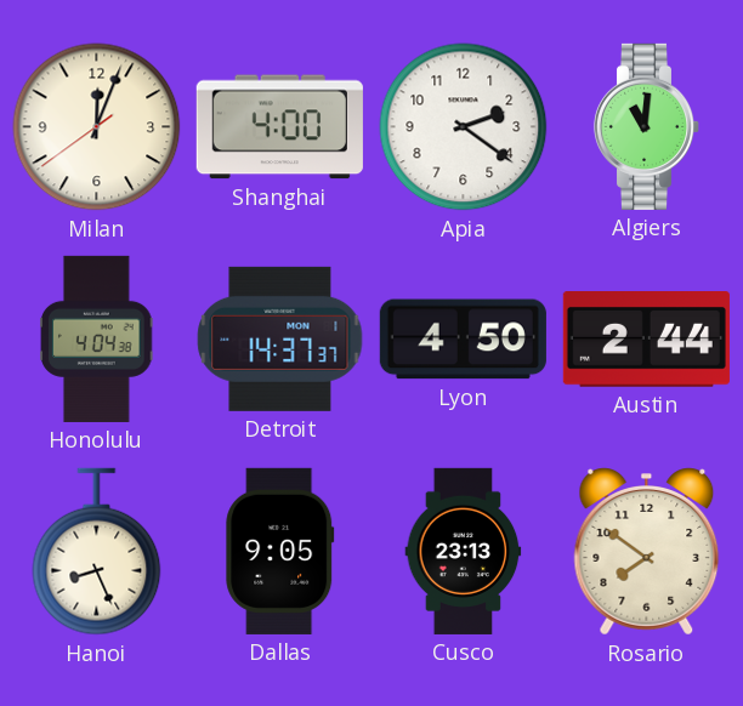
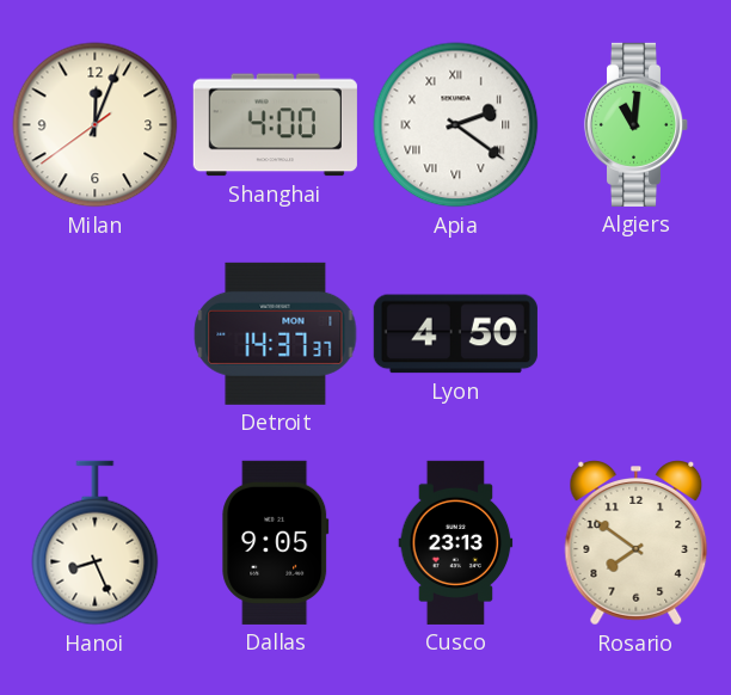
Apia numerals: Arabic -> Roman (456, 125)
Honolulu: 4:04 -> none (97, 338)
Austin: 2:44 -> none (646, 340)
